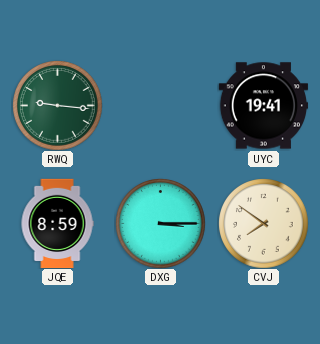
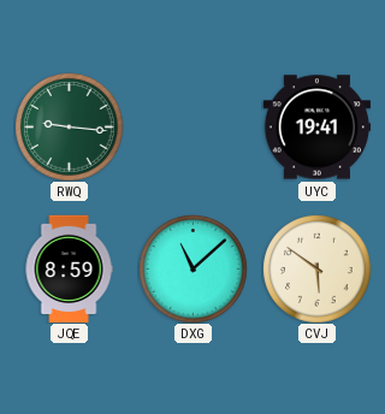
DXG: 3:15 -> 11:08 (192, 268)
CVJ: 7:51 -> 5:51 (316, 268)
